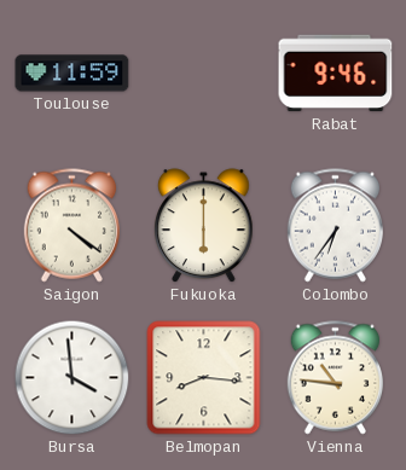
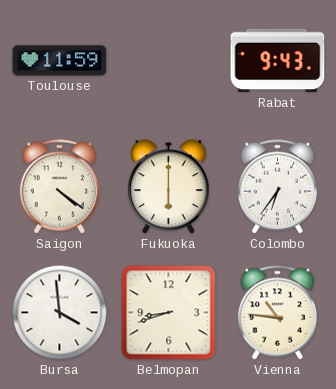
Rabat: 9:46 -> 9:43 (278, 61)
Belmopan: 8:16 -> 8:42 (169, 313)
